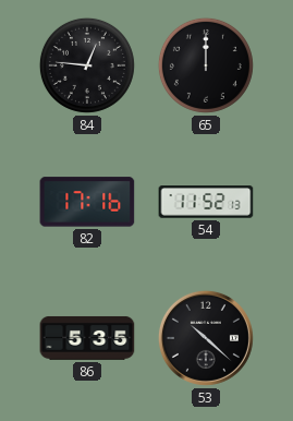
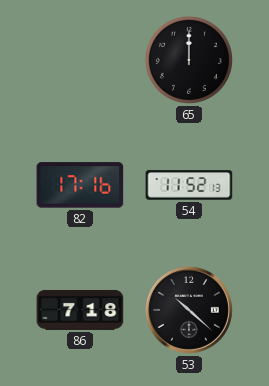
84: 12:46 -> none (87, 65)
86: 5:35 -> 7:18 (80, 310)
